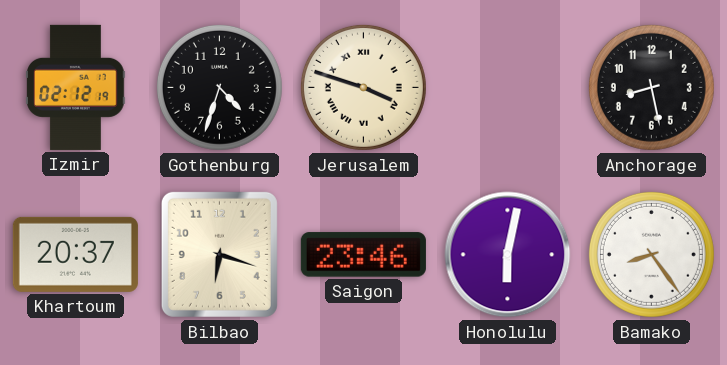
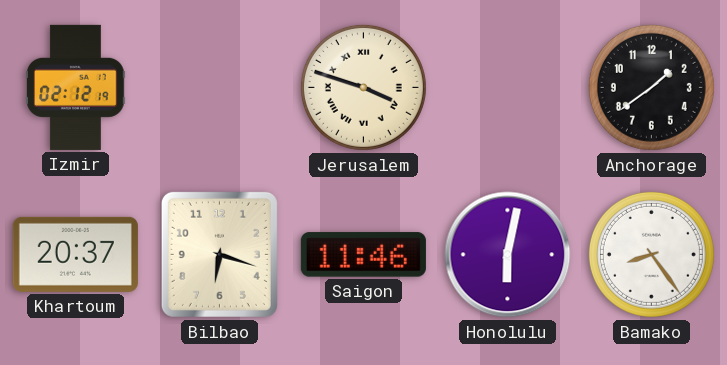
Gothenburg: 4:33 -> none (219, 87)
Anchorage: 8:28 -> 1:39 (651, 87)
Saigon: 23:46 -> 11:46 (363, 255)
